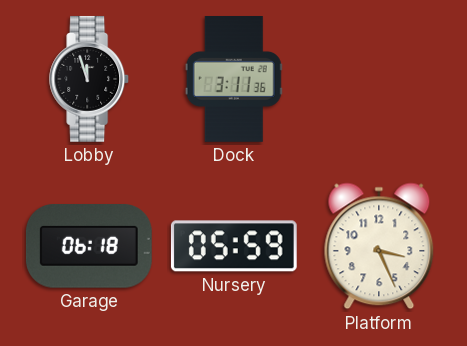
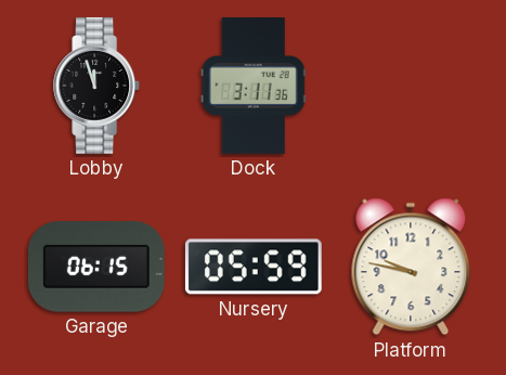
Garage: 06:18 -> 06:15 (96, 268)
Platform: 3:26 -> 9:47 (411, 267)
